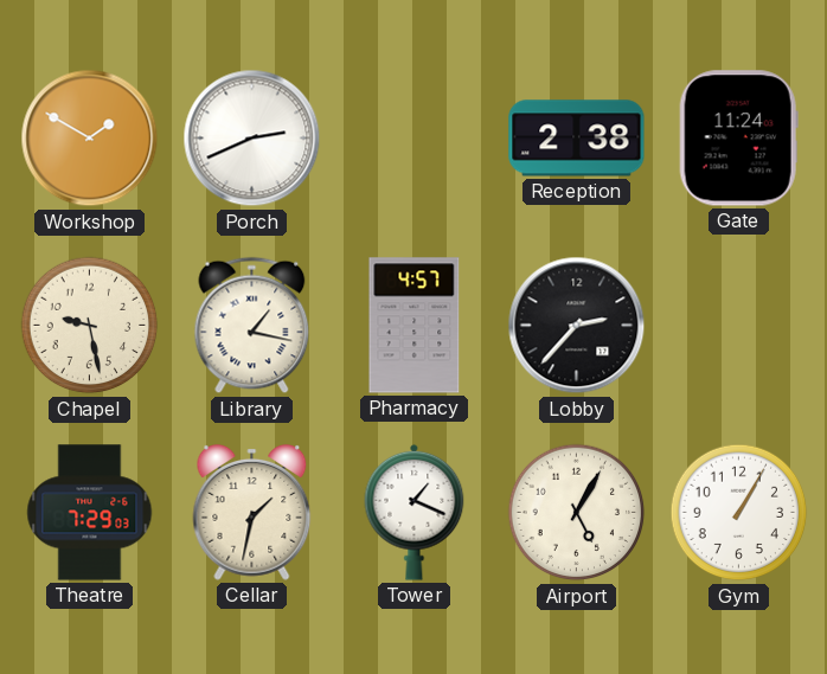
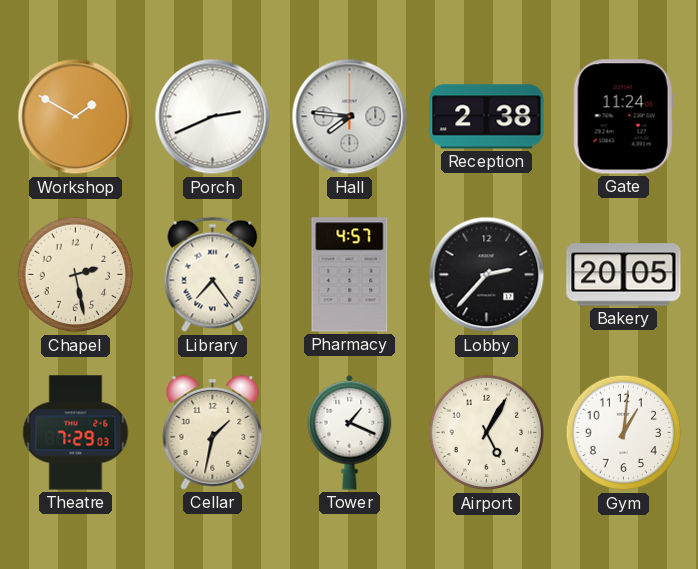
Hall: none -> 7:46 (350, 117)
Chapel: 9:28 -> 2:28 (76, 275)
Library: 1:17 -> 7:24 (213, 275)
Bakery: none -> 20:05 (624, 275)
Gym: 1:05 -> 1:01 (624, 433)
